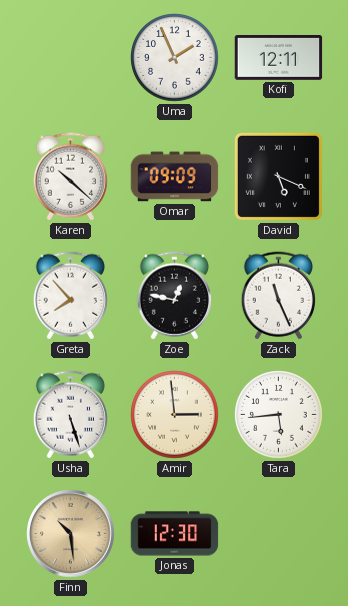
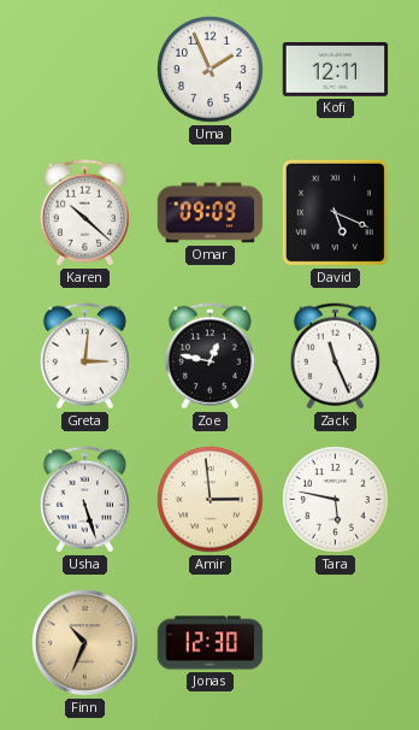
Greta: 7:53 -> 3:01 (84, 357)
Tara: 5:44 -> 5:47 (336, 500)
Finn: 10:29 -> 10:34 (85, 643)
